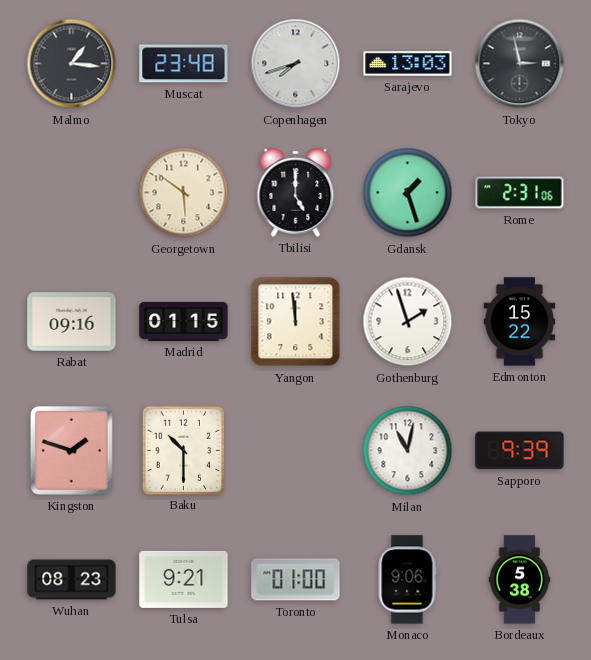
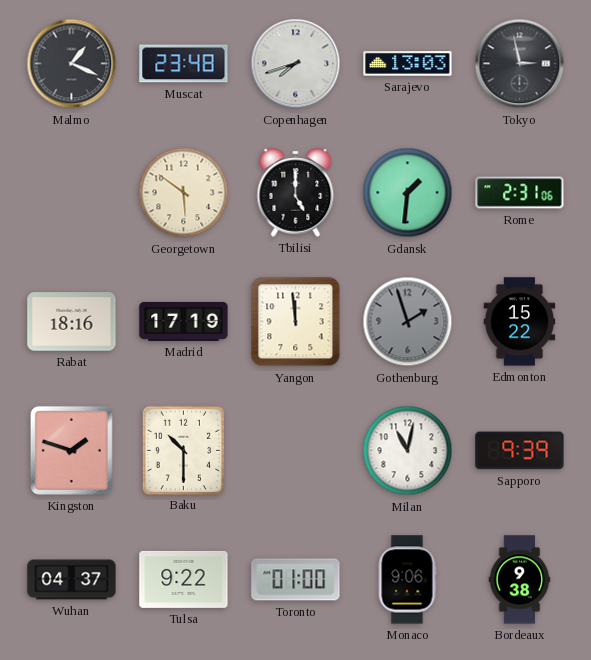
Malmo: 1:16 -> 1:19 (72, 64)
Gdansk: 1:27 -> 1:31 (408, 193)
Rabat: 09:16 -> 18:16 (72, 322)
Madrid: 01:15 -> 17:19 (184, 321)
Gothenburg dial: white -> grey (408, 322)
Wuhan: 08:23 -> 04:37 (72, 580)
Tulsa: 9:21 -> 9:22 (184, 579)
Bordeaux: 5:38 -> 9:38 (520, 580)
